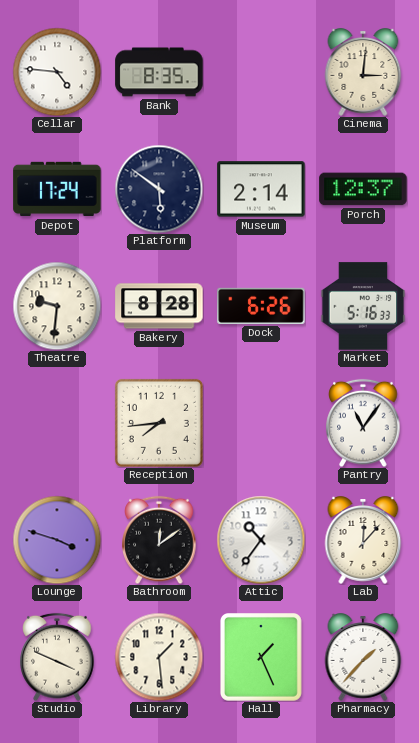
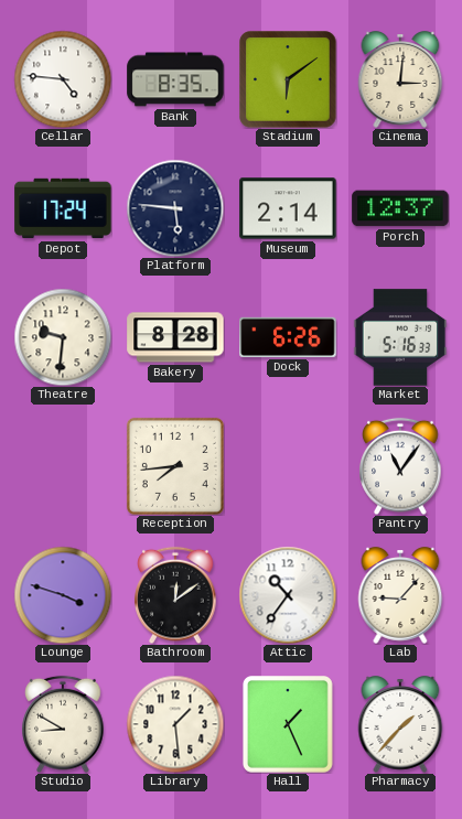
Stadium: none -> 6:09 (288, 79)
Platform: 5:51 -> 5:46 (175, 208)
Lab: 12:07 -> 9:07 (400, 595)
Studio: 3:49 -> 8:50 (63, 724)
